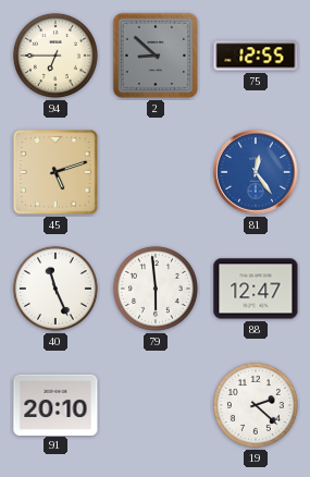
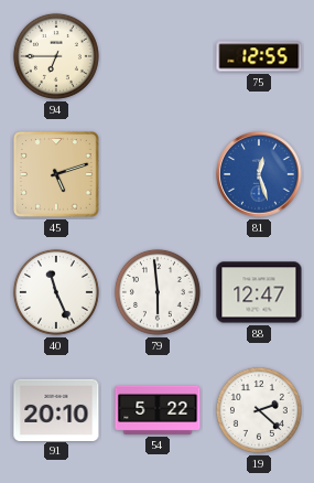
2: 8:52 -> none (156, 56)
81: 12:24 -> 12:27 (259, 174)
54: none -> 5:22 (158, 410)
